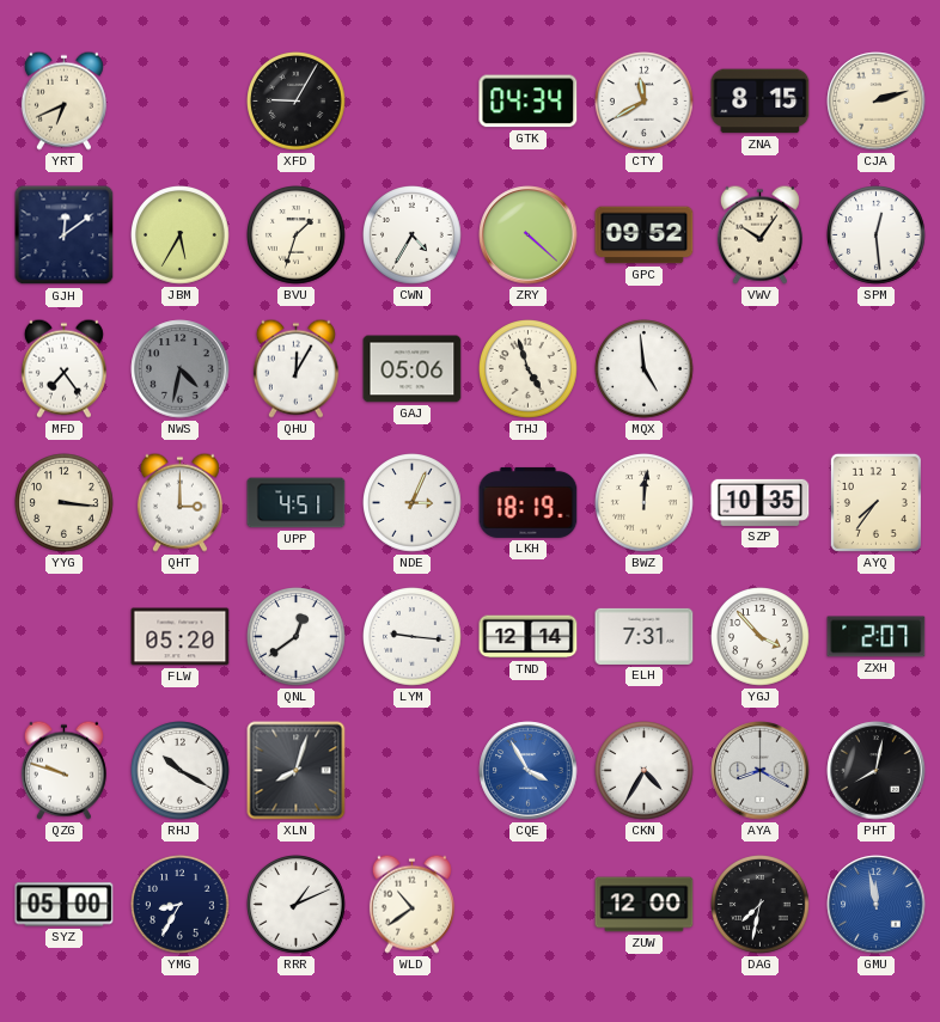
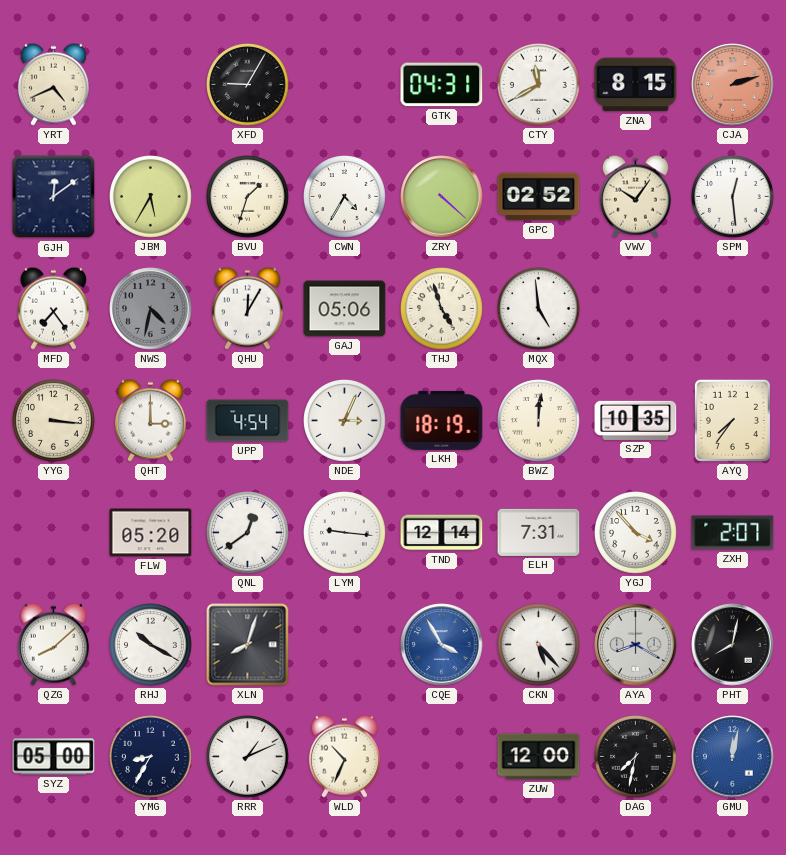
YRT: 6:41 -> 4:41 (53, 84)
GTK: 04:34 -> 04:31 (442, 85)
CJA dial: cream -> salmon (733, 85)
GPC: 09:52 -> 02:52 (539, 197)
UPP: 4:51 -> 4:54 (248, 421)
QZG: 9:48 -> 8:08 (53, 644)
CKN: 4:35 -> 5:23 (539, 645)
WLD: 10:39 -> 10:34 (344, 756)
GMU: 11:58 -> 12:02 (733, 757)
